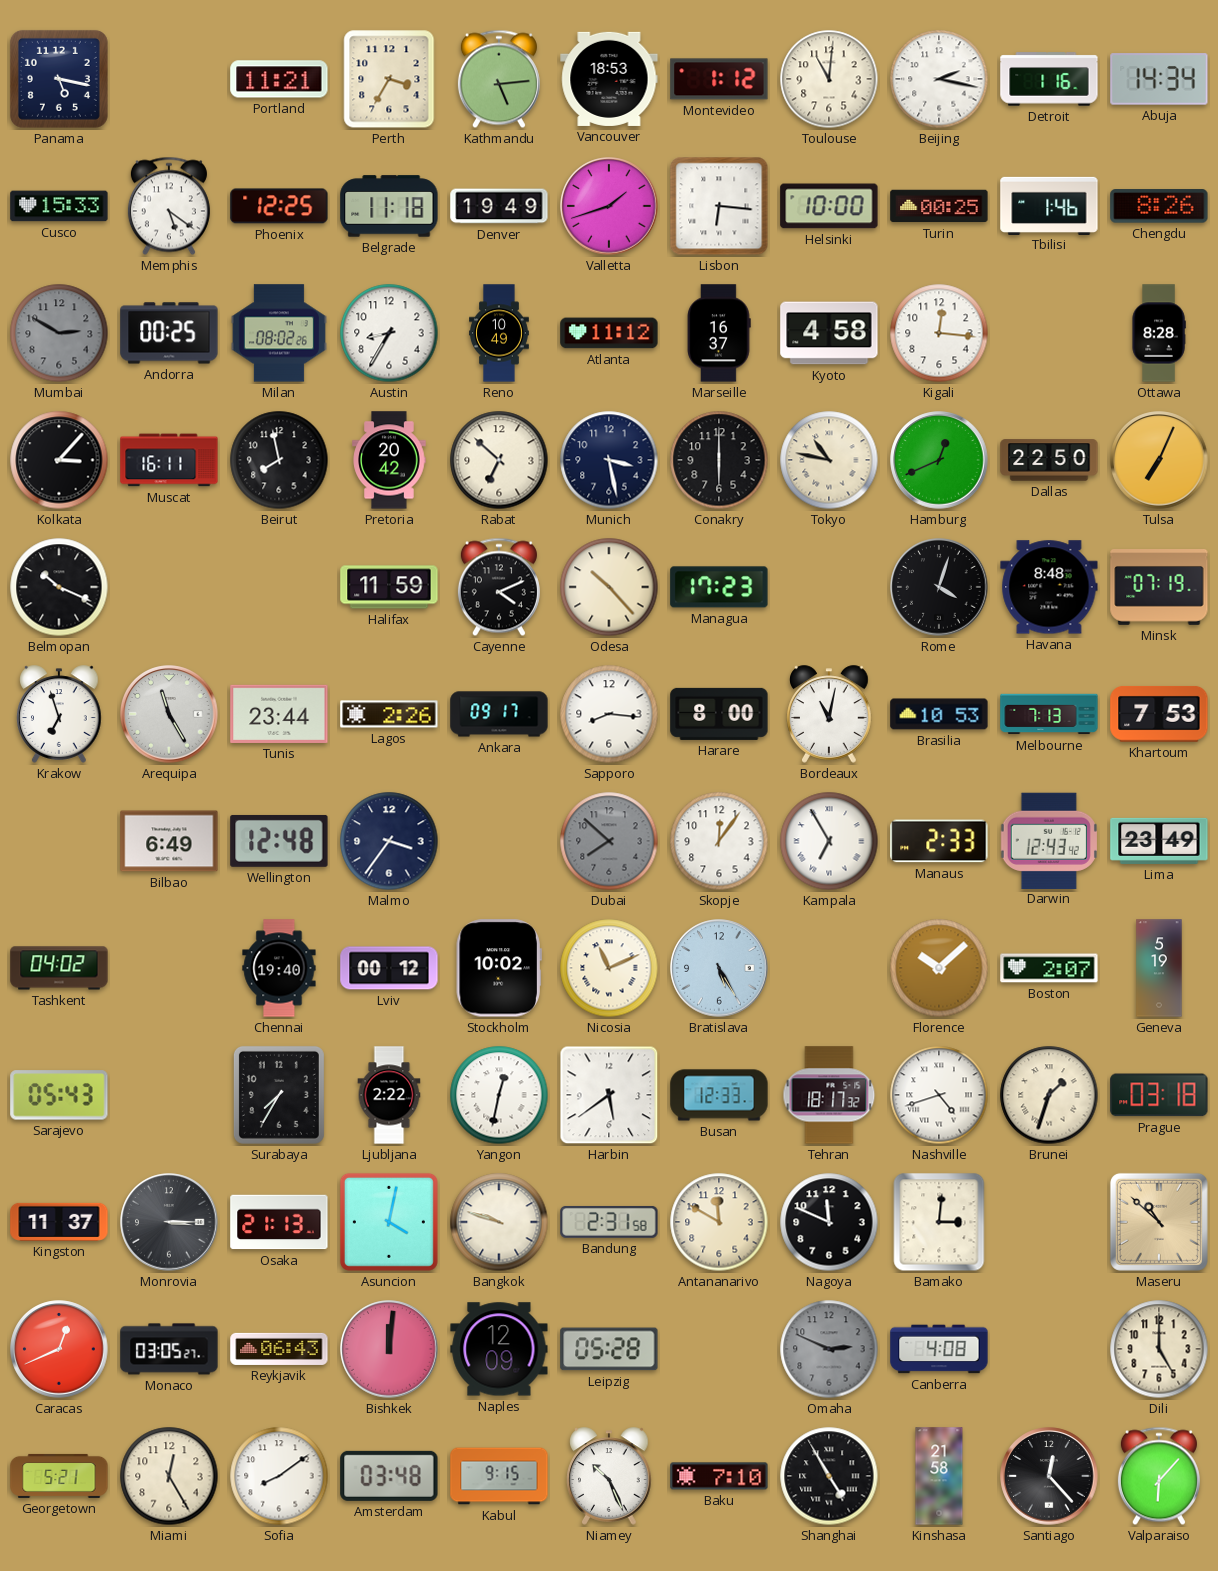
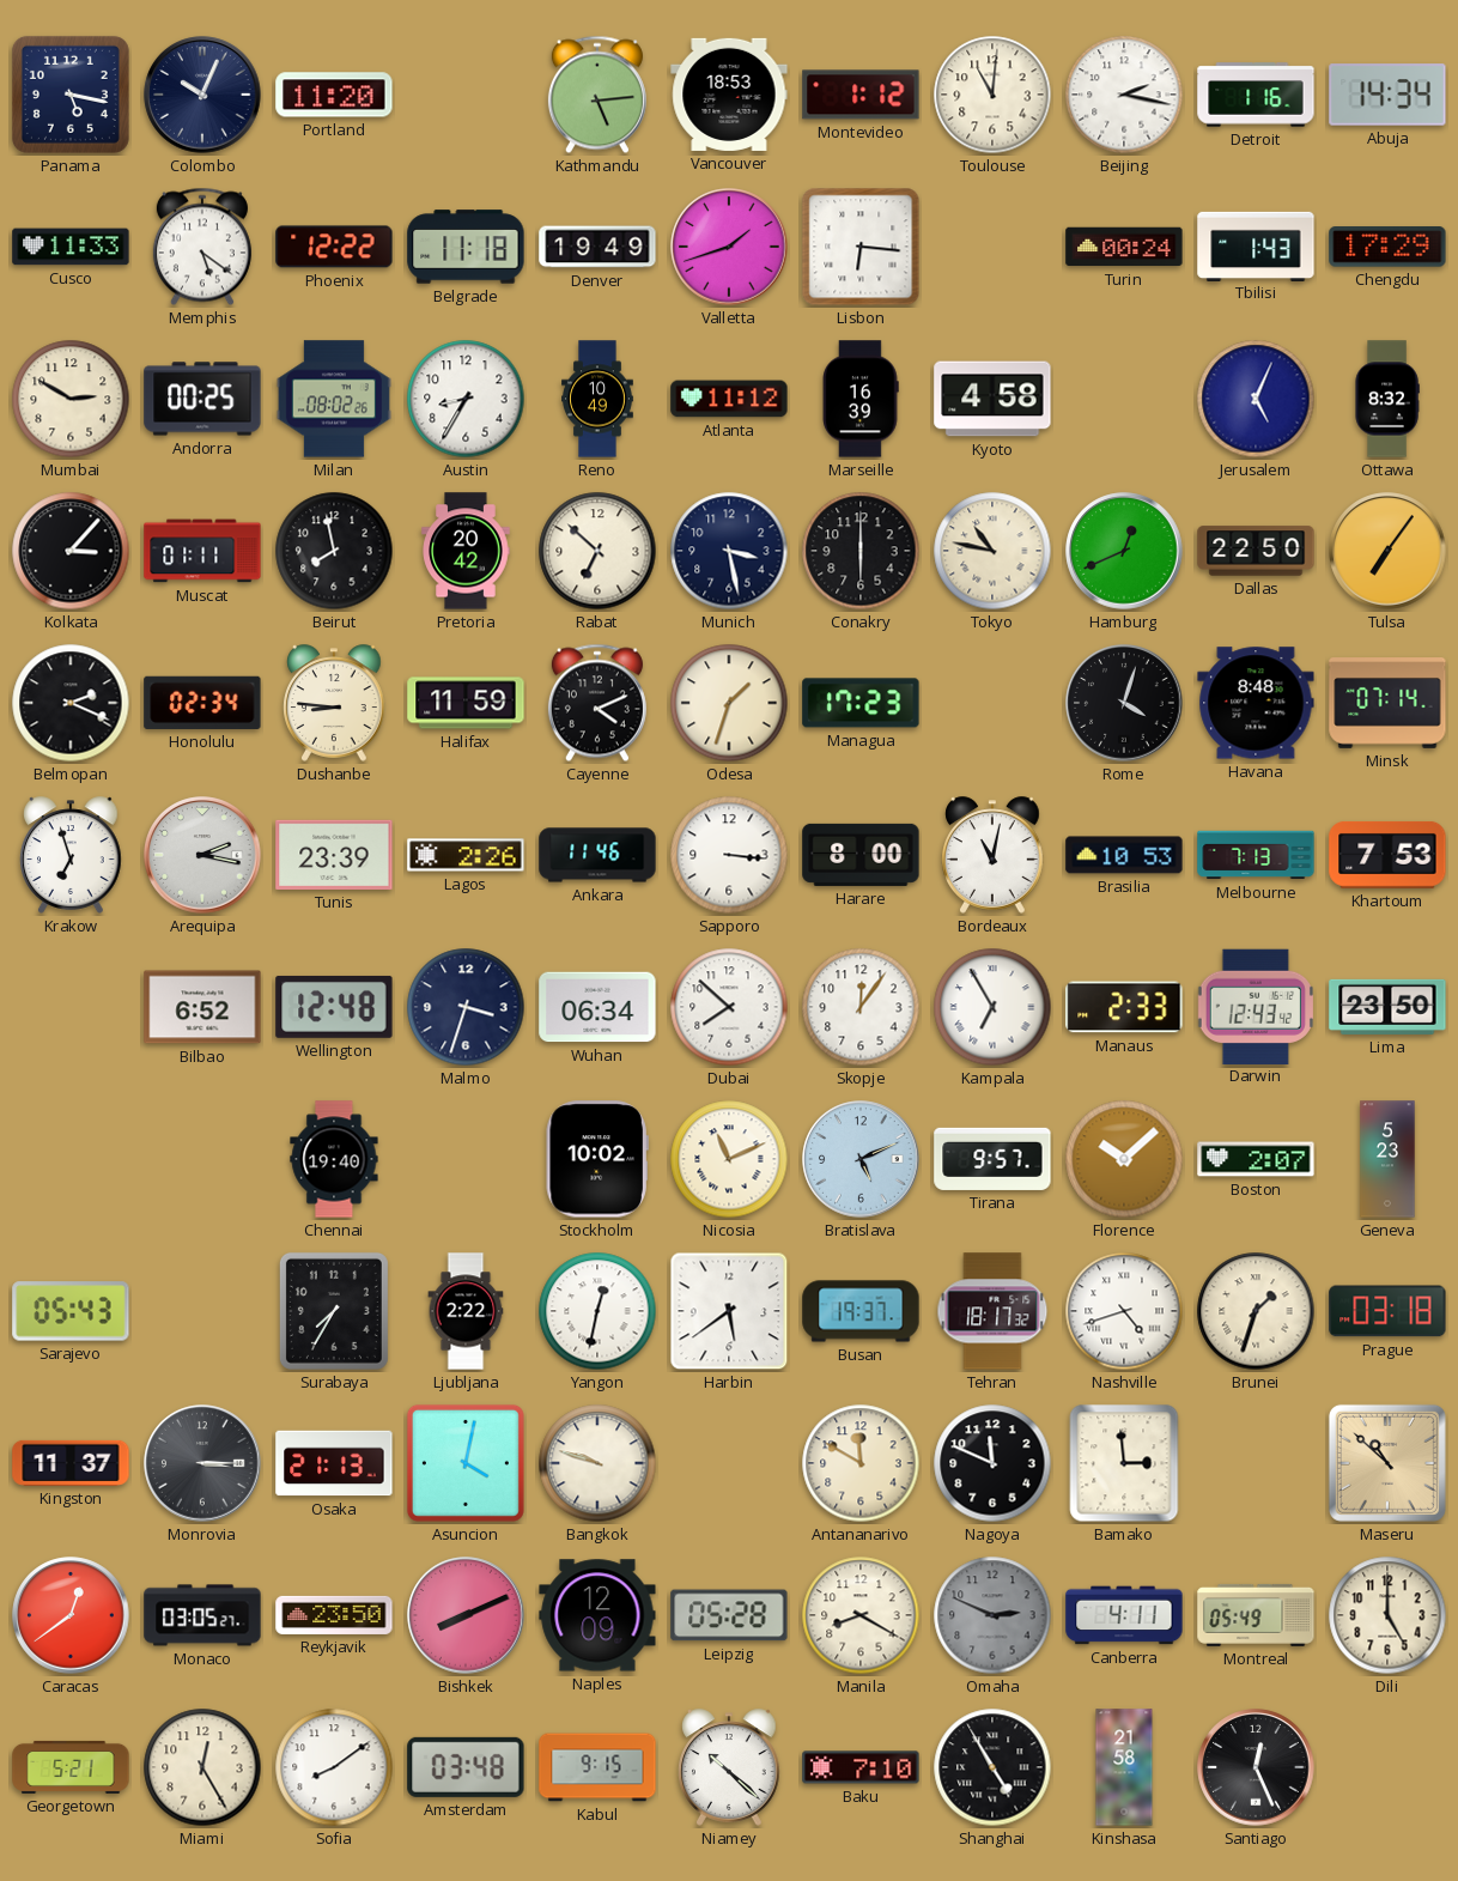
Colombo: none -> 10:04 (202, 95)
Portland: 11:21 -> 11:20 (334, 95)
Perth: 3:35 -> none (389, 79)
Cusco: 15:33 -> 11:33 (71, 247)
Phoenix: 12:25 -> 12:22 (334, 247)
Helsinki: 10:00 -> none (829, 206)
Turin: 00:25 -> 00:24 (1124, 247)
Tbilisi: 1:46 -> 1:43 (1256, 245)
Chengdu: 8:26 -> 17:29 (1387, 247)
Mumbai dial: grey -> cream (71, 399)
Marseille: 16:37 -> 16:39 (861, 399)
Kigali: 12:16 -> none (939, 333)
Jerusalem: none -> 5:04 (1256, 399)
Ottawa: 8:28 -> 8:32 (1387, 399)
Muscat: 16:11 -> 01:11 (202, 551)
Tulsa: 7:04 -> 7:06 (1387, 551)
Belmopan: 10:19 -> 2:19 (71, 703)
Honolulu: none -> 02:34 (202, 703)
Dushanbe: none -> 8:46 (334, 703)
Odesa: 10:23 -> 1:33 (729, 703)
Minsk: 07:19 -> 07:14 (1387, 704)
Arequipa: 11:25 -> 2:17 (202, 855)
Tunis: 23:44 -> 23:39 (334, 855)
Ankara: 09:17 -> 11:46 (597, 855)
Sapporo: 8:16 -> 3:16 (729, 855)
Bilbao: 6:49 -> 6:52 (202, 1007)
Malmo: 3:36 -> 3:33 (466, 1007)
Wuhan: none -> 06:34 (597, 1007)
Dubai dial: grey -> white (729, 1007)
Lima: 23:49 -> 23:50 (1387, 1007)
Tashkent: 04:02 -> none (59, 968)
Lviv: 00:12 -> none (389, 968)
Bratislava: 5:25 -> 5:11 (861, 1159)
Tirana: none -> 9:57 (992, 1159)
Geneva: 5:19 -> 5:23 (1387, 1159)
Busan: 12:33 -> 19:37 (861, 1311)
Bandung: 2:31 -> none (609, 1222)
Bamako: 3:01 -> 2:59 (1124, 1463)
Caracas: 12:41 -> 12:39 (71, 1615)
Reykjavik: 06:43 -> 23:50 (334, 1615)
Bishkek: 12:01 -> 8:11 (466, 1615)
Manila: none -> 8:20 (861, 1615)
Canberra: 4:08 -> 4:11 (1124, 1615)
Montreal: none -> 05:49 (1256, 1615)
Niamey: 10:26 -> 10:22 (729, 1767)
Santiago: 12:23 -> 12:26 (1256, 1767)
Valparaiso: 6:07 -> none (1159, 1476)
